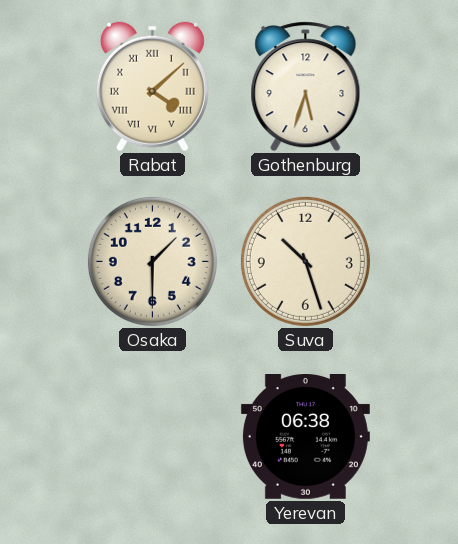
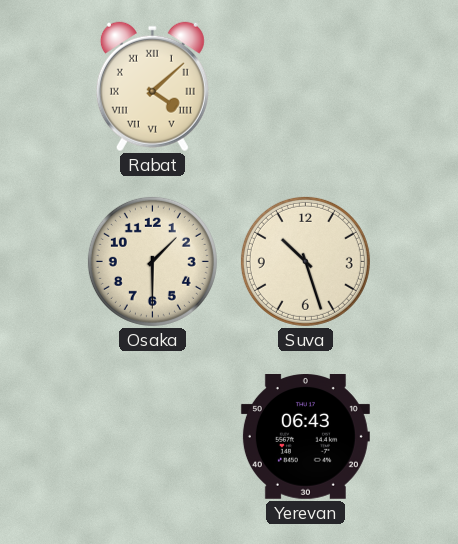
Gothenburg: 5:33 -> none (306, 87)
Yerevan: 06:38 -> 06:43 (305, 437)
